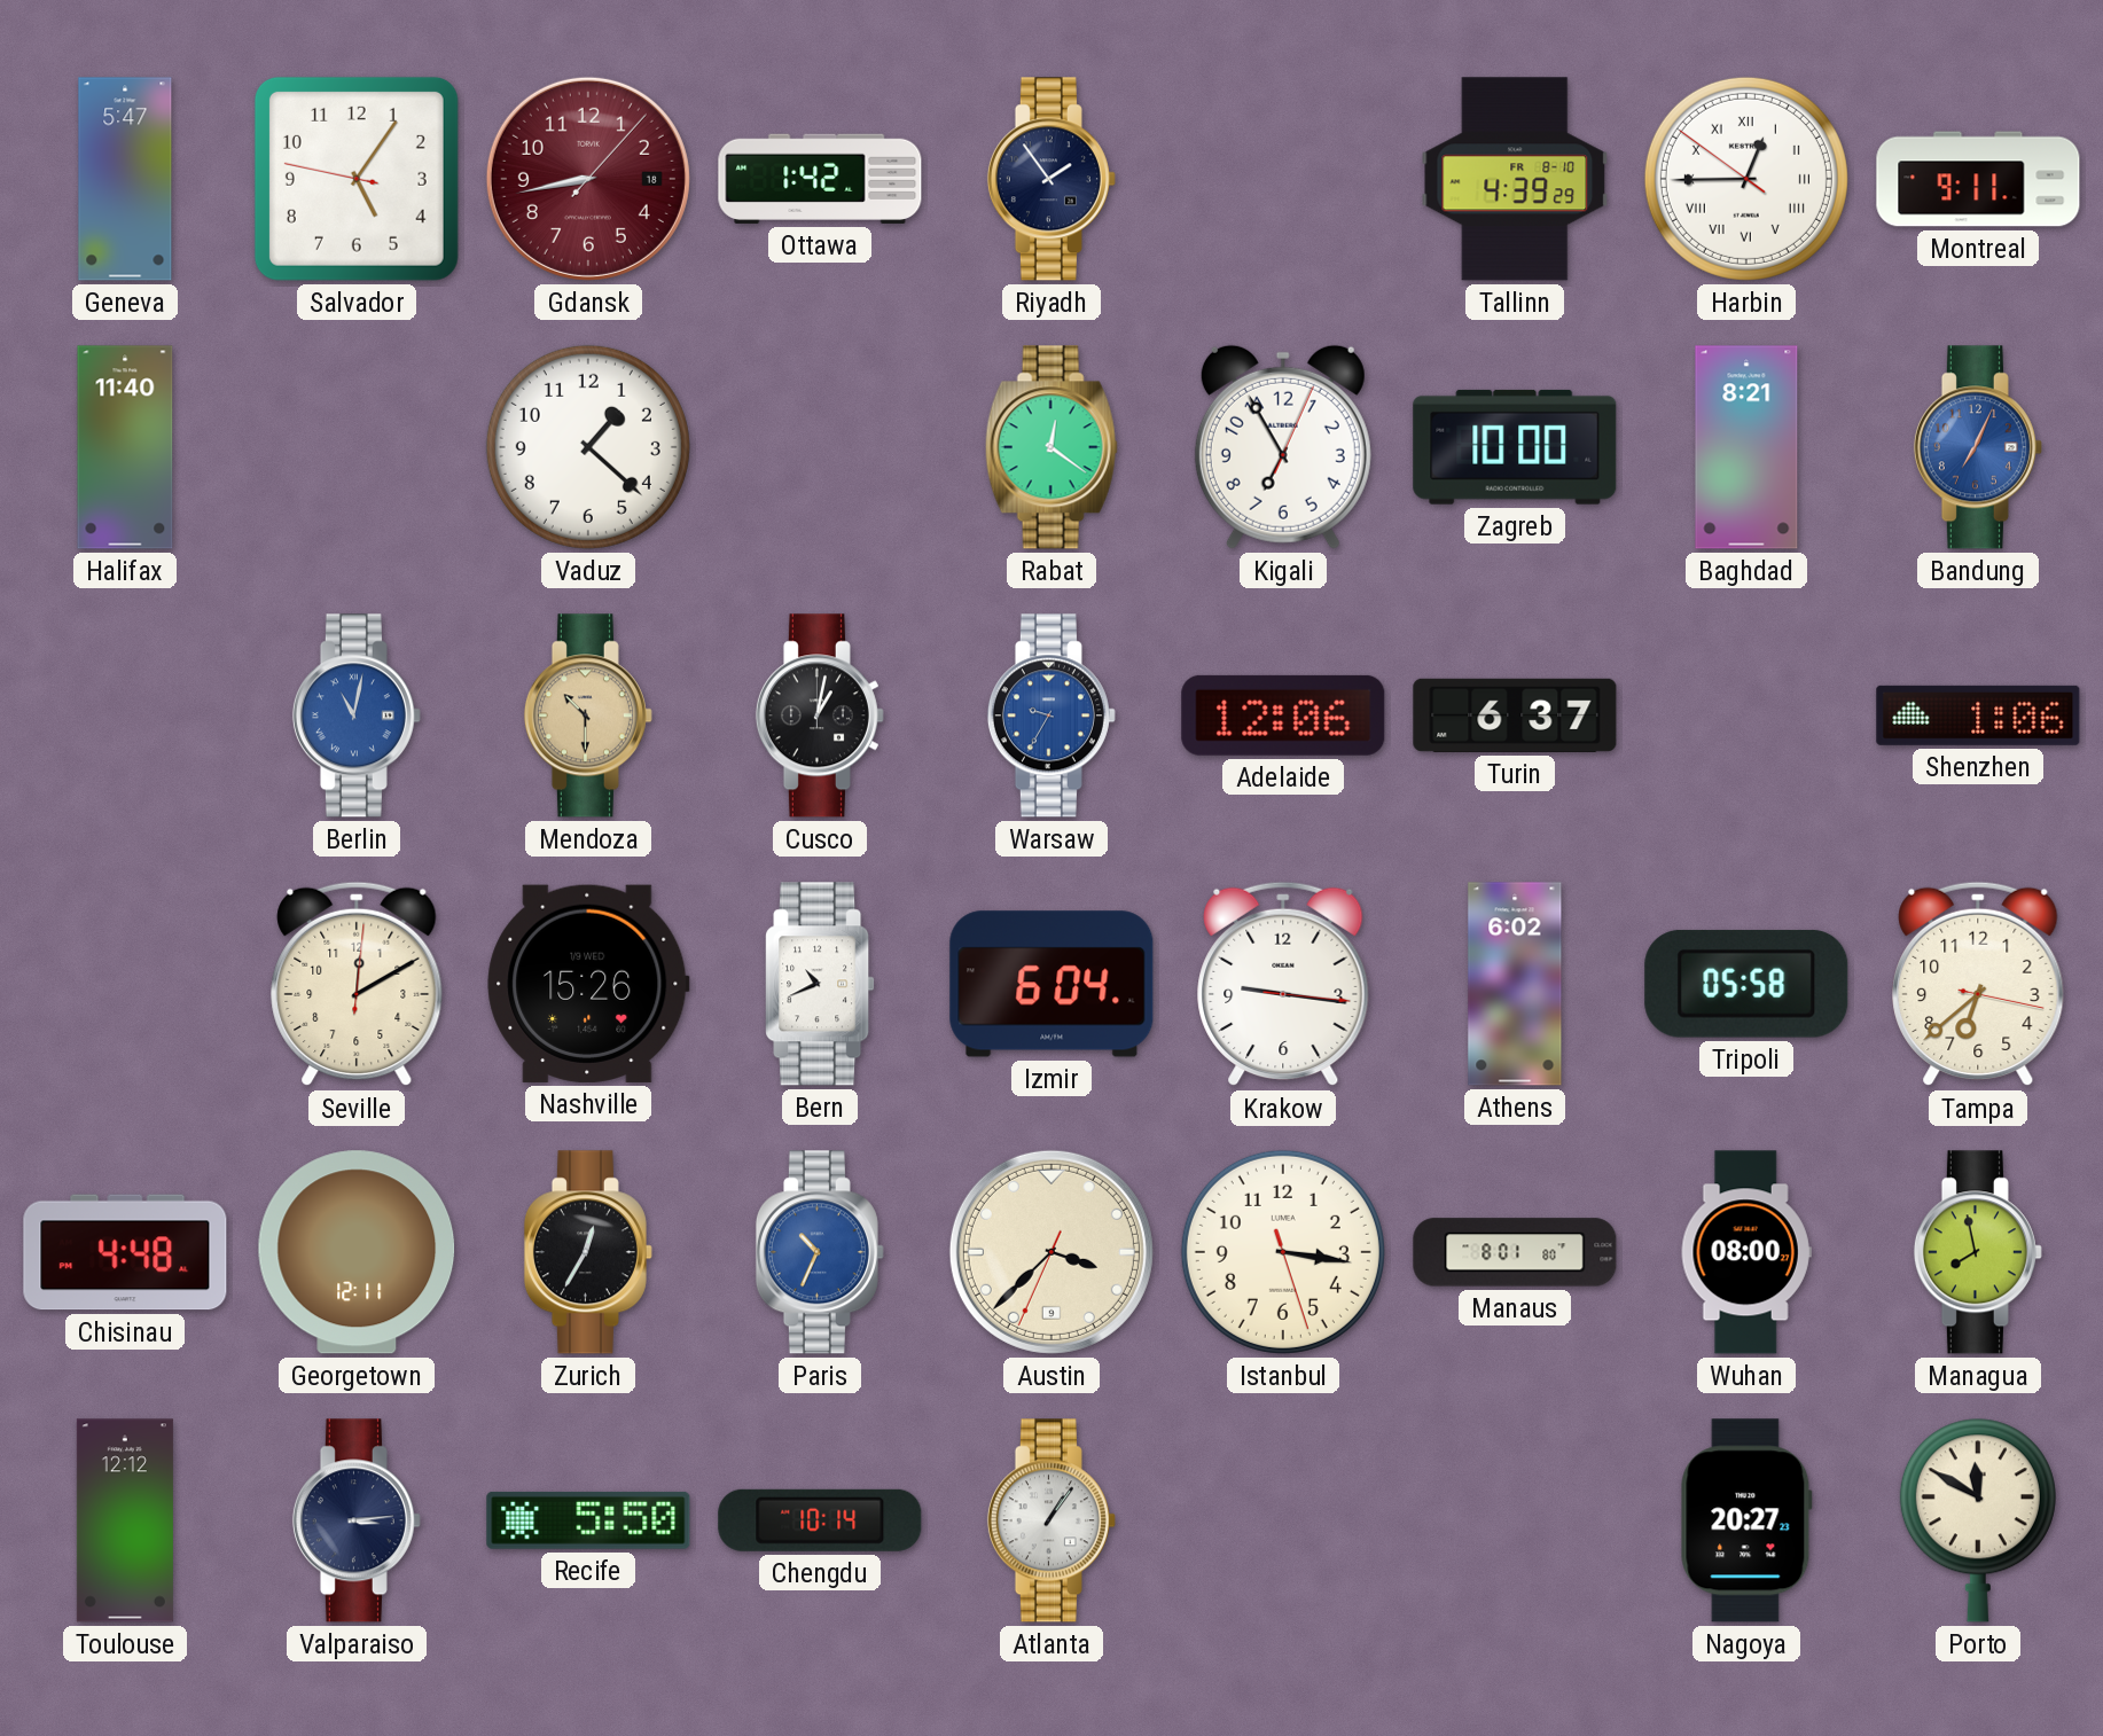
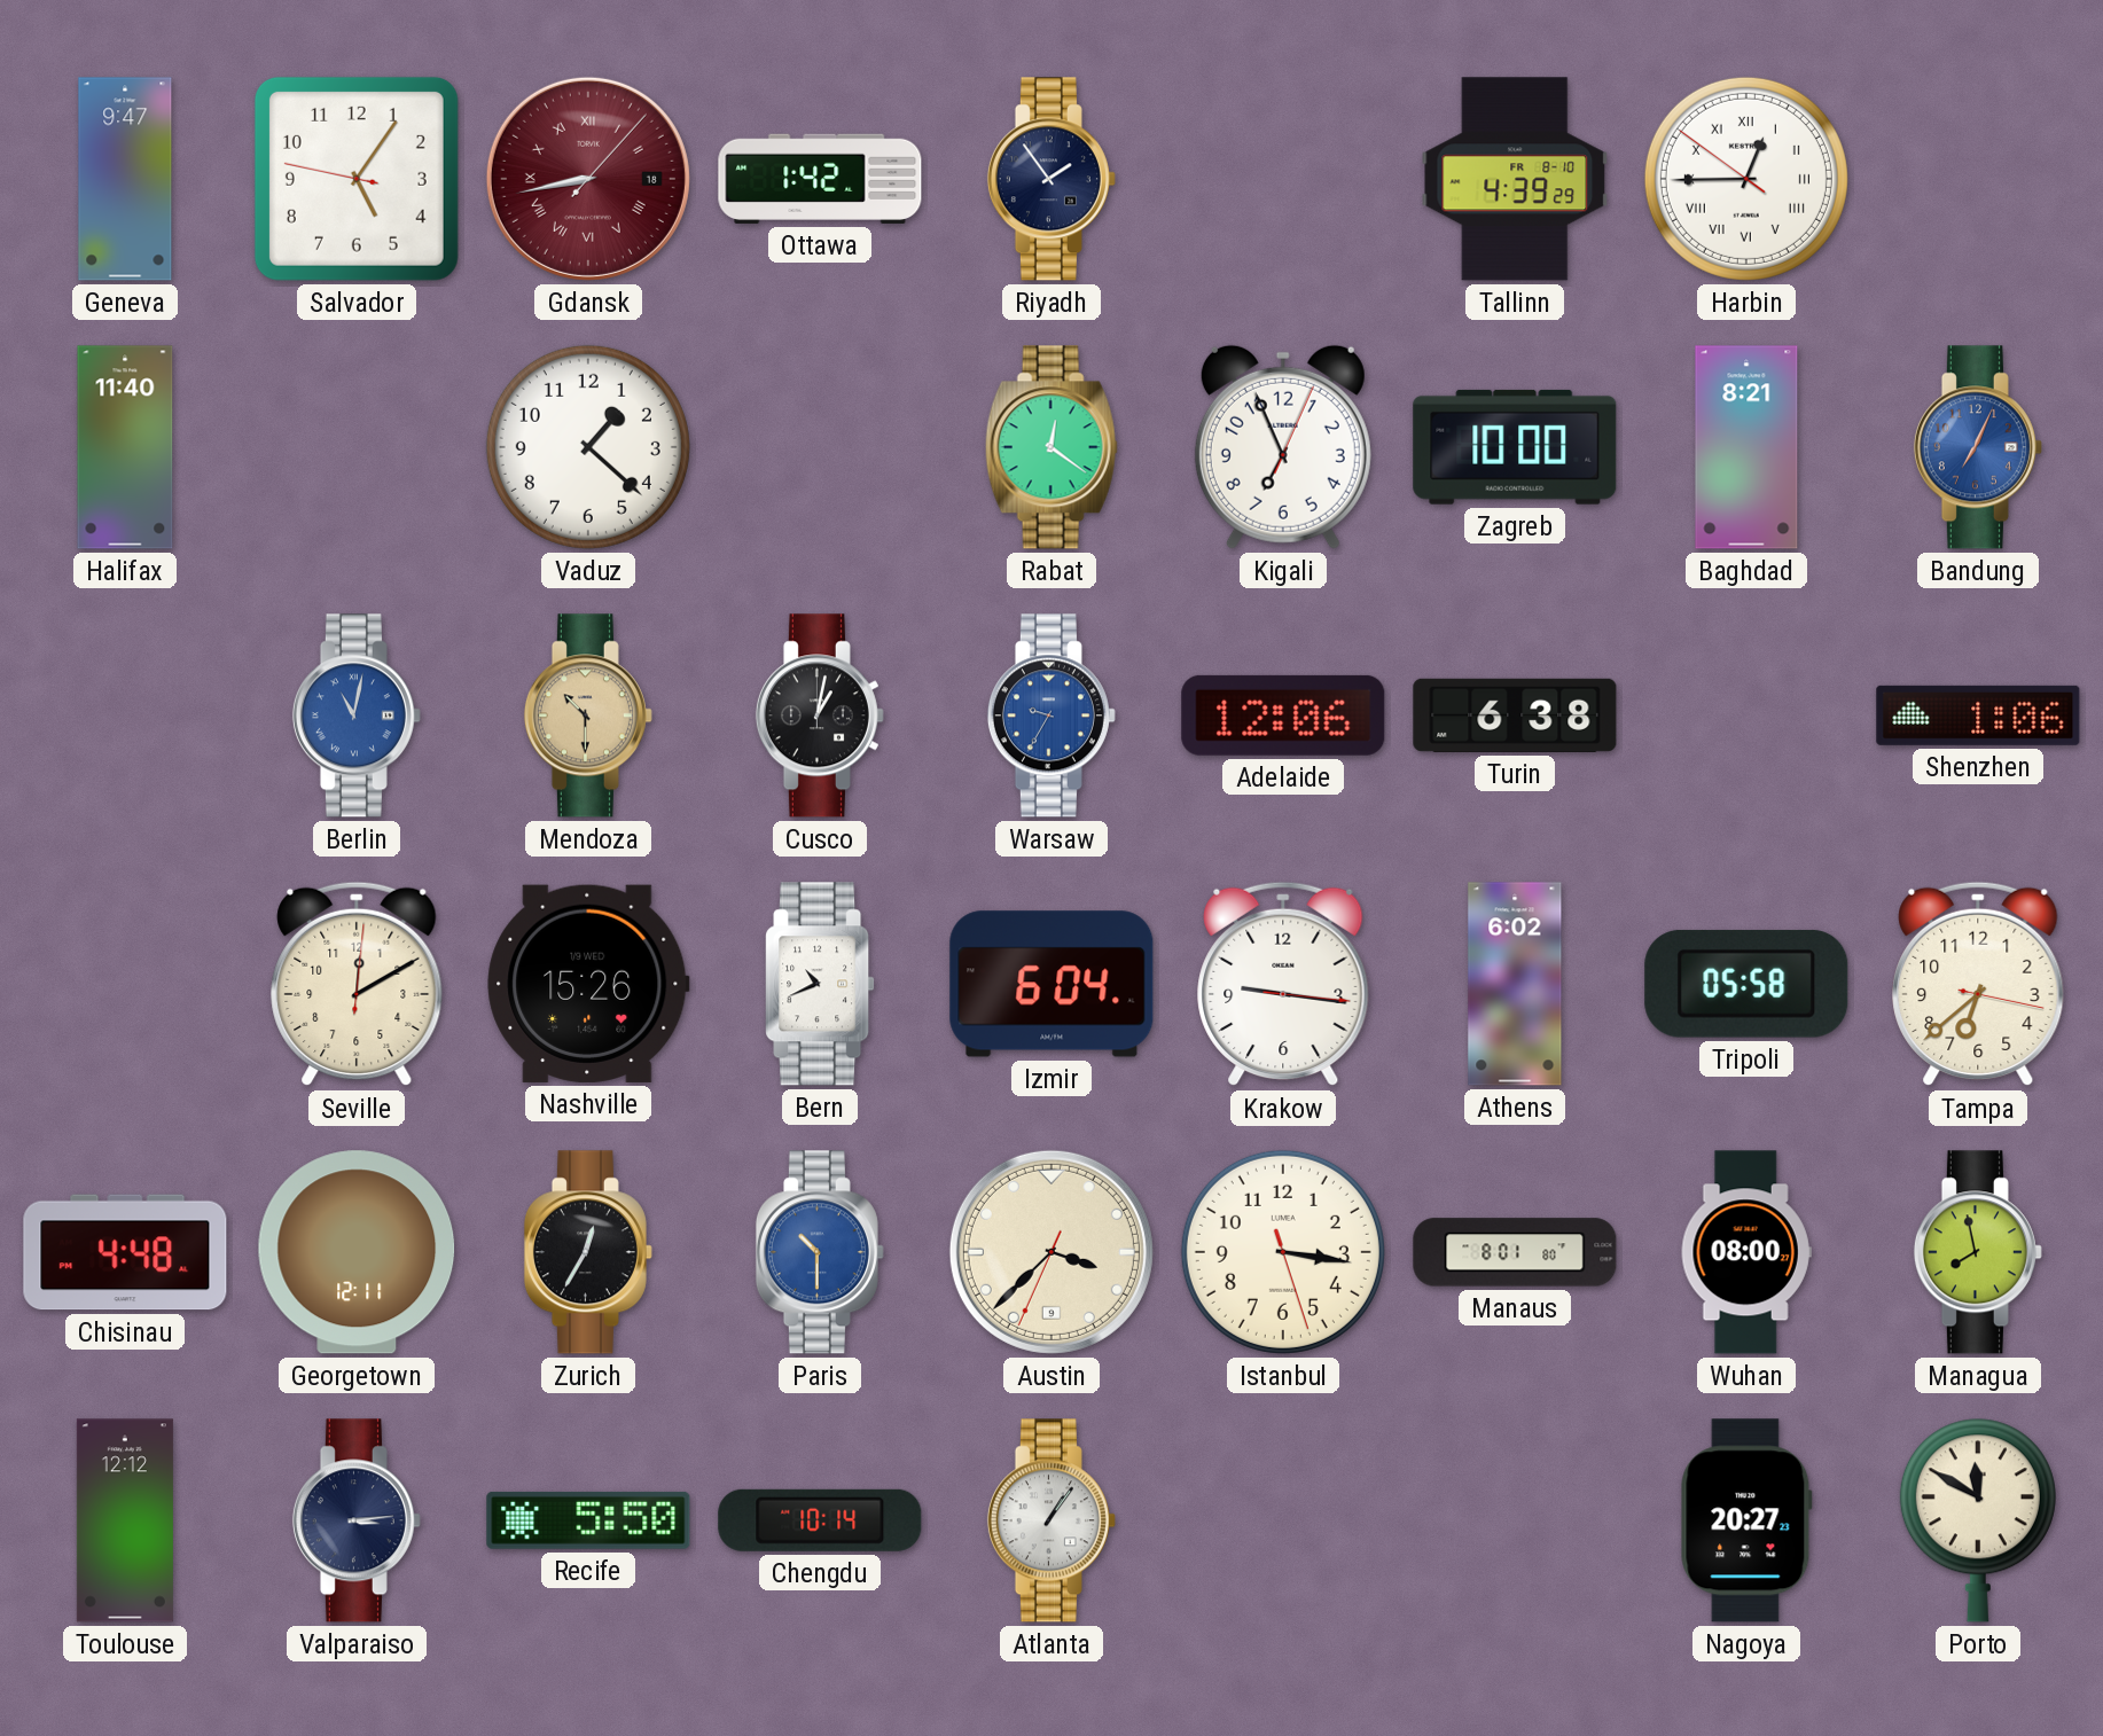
Geneva: 5:47 -> 9:47 (125, 179)
Gdansk numerals: Arabic -> Roman (588, 179)
Montreal: 9:11 -> none (1978, 179)
Kigali: 6:55 -> 6:56 (1283, 447)
Turin: 6:37 -> 6:38 (1515, 715)
Paris: 10:34 -> 10:30 (820, 1252)
